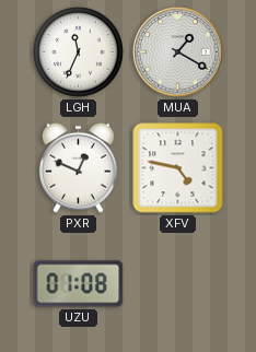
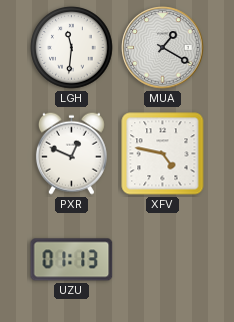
LGH: 11:34 -> 11:31 (72, 48)
UZU: 01:08 -> 01:13 (72, 260)
